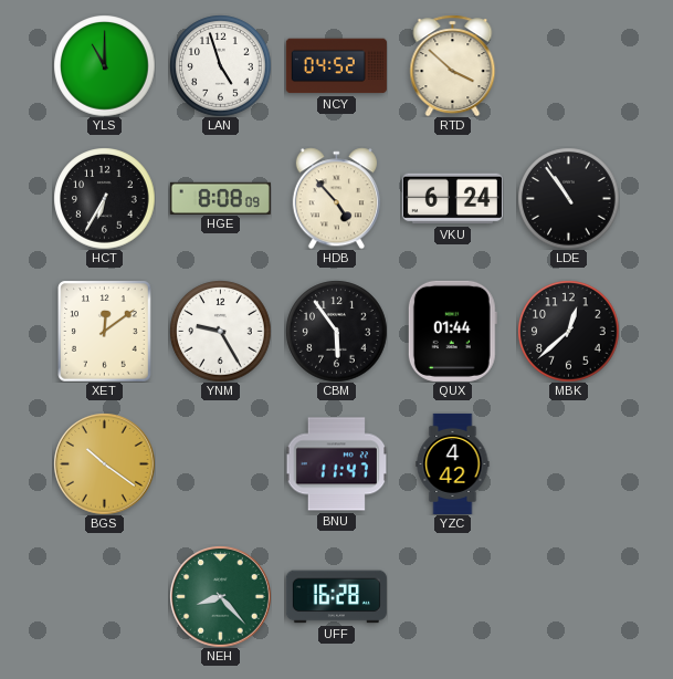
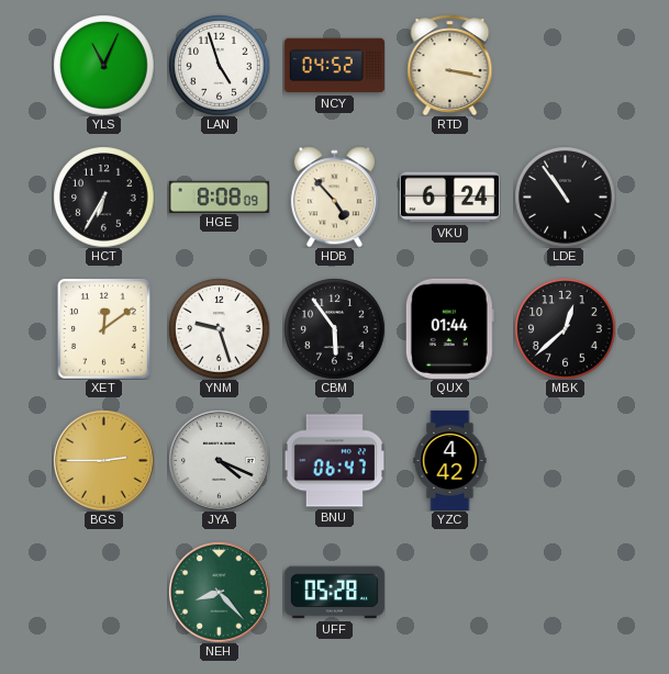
YLS: 11:00 -> 11:04 (103, 65)
RTD: 3:52 -> 3:17 (450, 65)
YNM: 9:25 -> 9:27 (219, 328)
BGS: 10:21 -> 2:45 (104, 461)
JYA: none -> 4:19 (220, 461)
BNU: 11:47 -> 06:47 (334, 461)
UFF: 16:28 -> 05:28 (334, 593)
